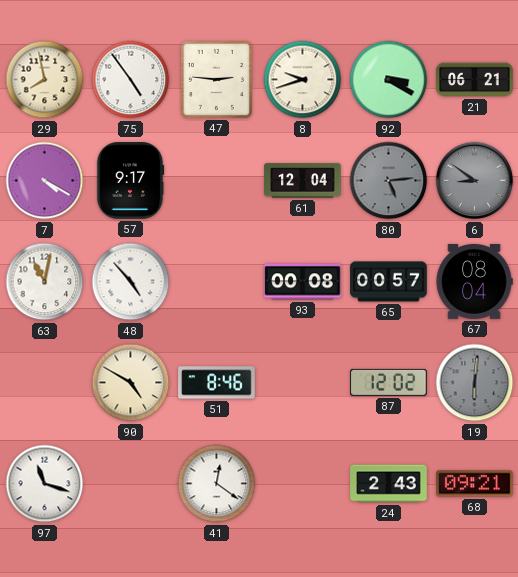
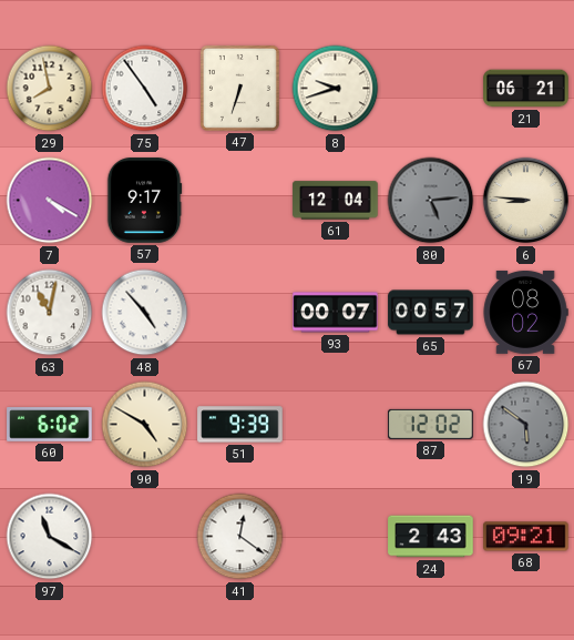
47: 2:46 -> 6:33 (239, 88)
92: 3:20 -> none (389, 80)
6: 8:51 -> 8:46 (526, 201)
6 dial: grey -> cream (526, 201)
93: 00:08 -> 00:07 (336, 313)
67: 08:04 -> 08:02 (525, 312)
60: none -> 6:02 (50, 425)
51: 8:46 -> 9:39 (240, 425)
19: 6:01 -> 5:51 (526, 425)
97: 11:18 -> 11:20 (50, 537)
